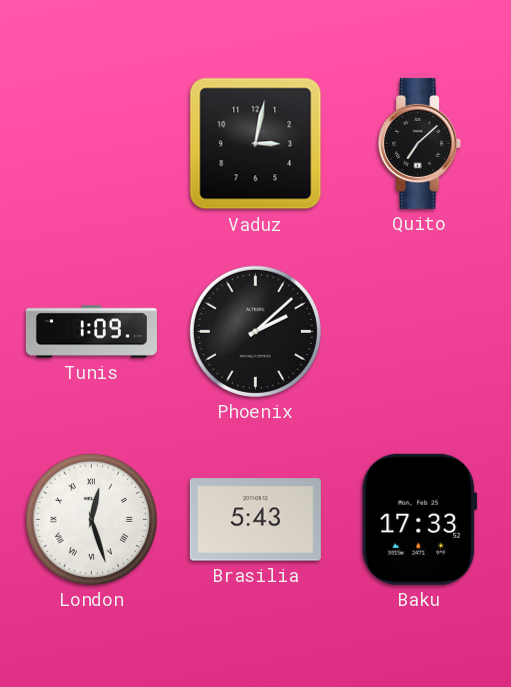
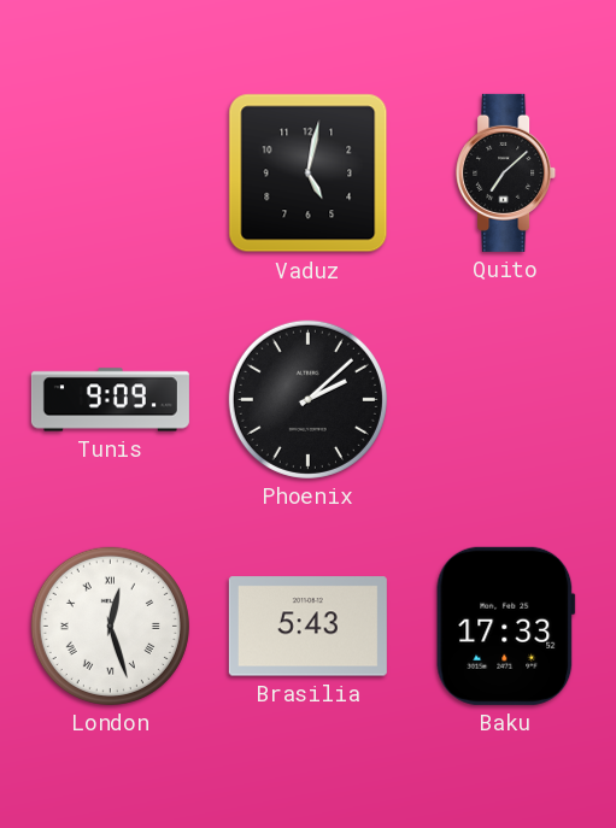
Vaduz: 3:02 -> 5:02 (309, 174)
Tunis: 1:09 -> 9:09 (110, 400)
